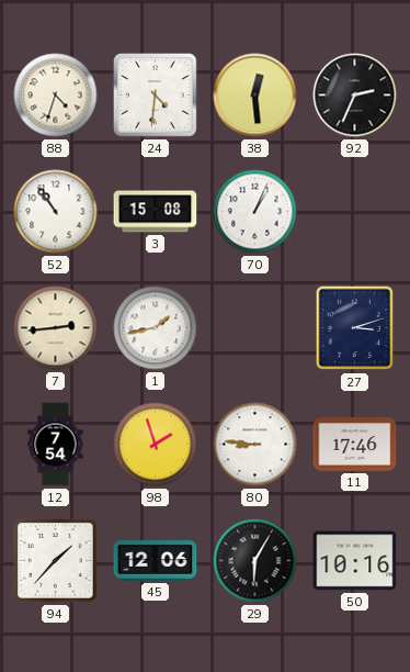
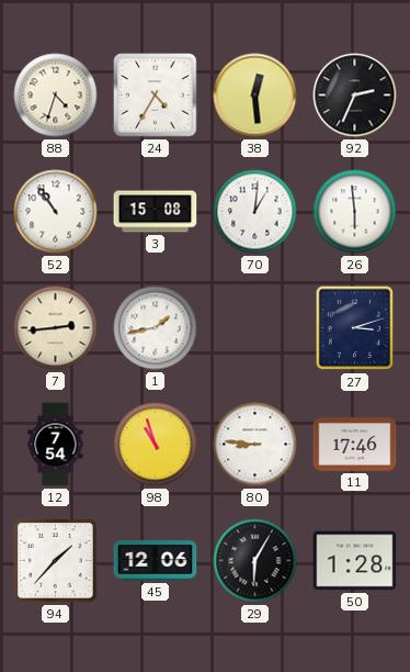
24: 4:31 -> 4:35 (156, 96)
70: 1:04 -> 1:01 (255, 212)
26: none -> 5:59 (355, 212)
98: 1:57 -> 10:57 (156, 445)
50: 10:16 -> 1:28 (355, 561)
